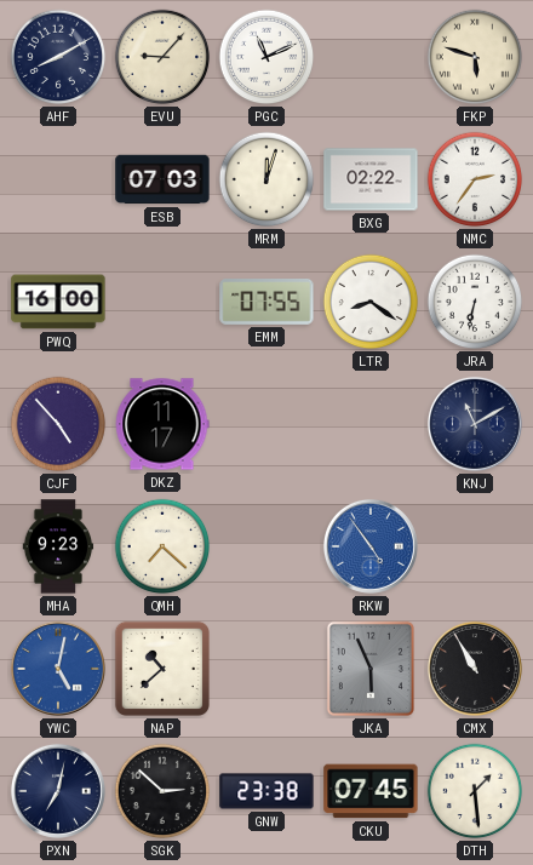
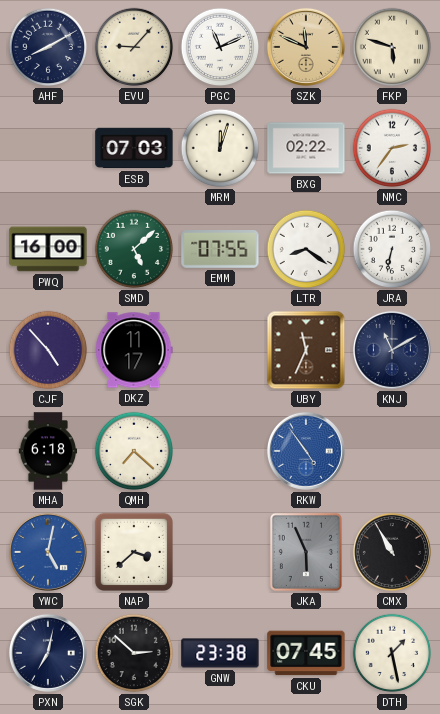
SZK: none -> 11:49 (306, 47)
SMD: none -> 5:08 (134, 249)
UBY: none -> 11:34 (306, 350)
MHA: 9:23 -> 6:18 (48, 451)
NAP: 10:38 -> 3:38 (134, 552)
DTH: 1:29 -> 1:28 (392, 653)
